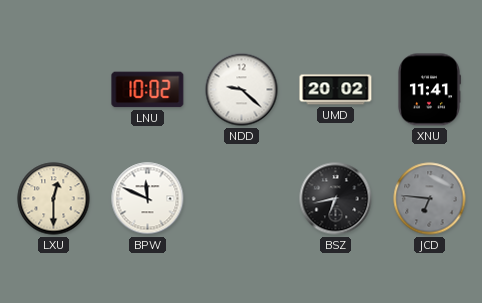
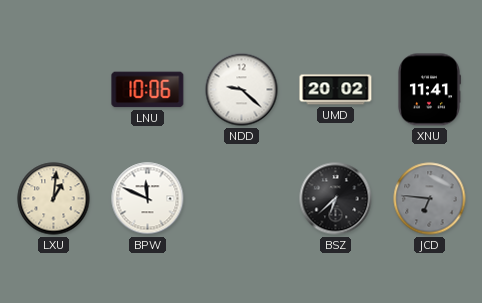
LNU: 10:02 -> 10:06 (148, 90)
LXU: 12:30 -> 1:01 (54, 199)
BSZ: 6:43 -> 6:38 (336, 199)
